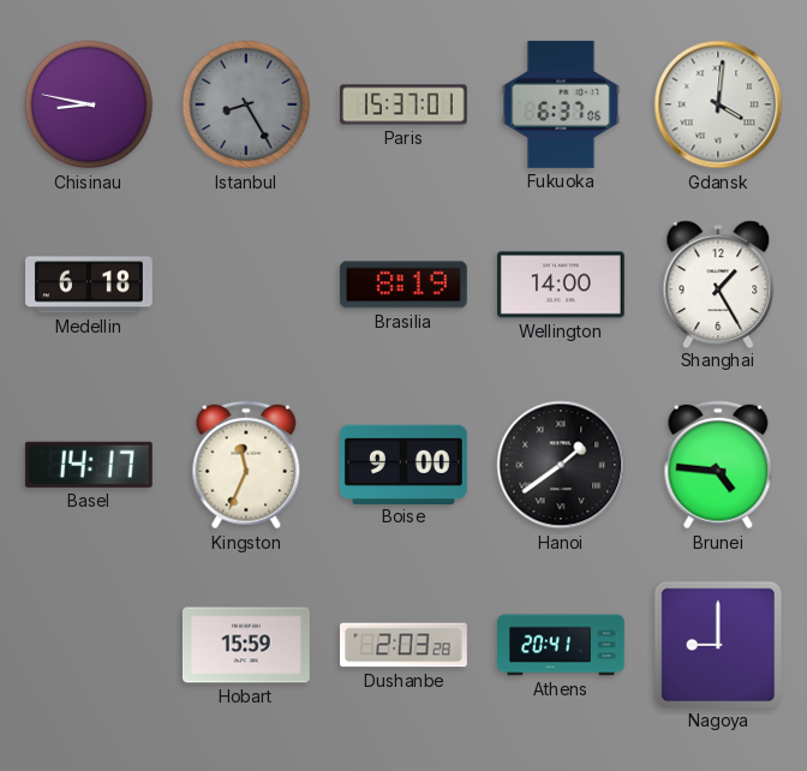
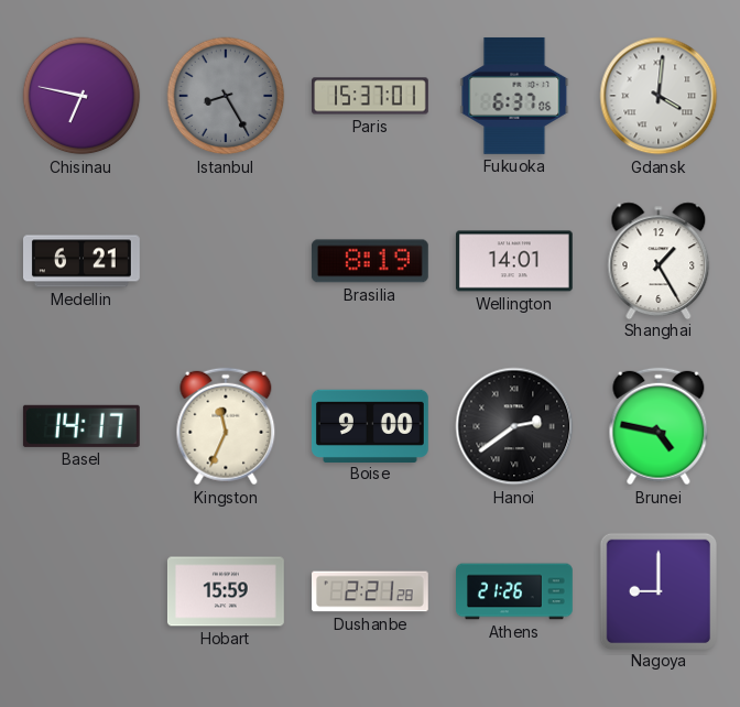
Chisinau: 8:47 -> 6:47 (81, 96)
Medellin: 6:18 -> 6:21 (83, 261)
Wellington: 14:00 -> 14:01 (514, 261)
Hanoi: 1:39 -> 2:39 (514, 426)
Brunei: 4:46 -> 4:47 (659, 426)
Dushanbe: 2:03 -> 2:21 (371, 591)
Athens: 20:41 -> 21:26 (515, 591)
